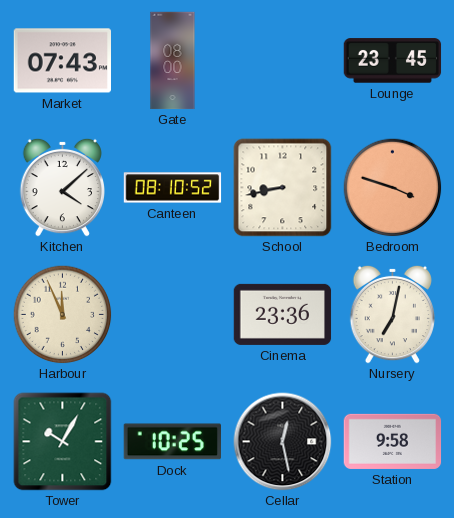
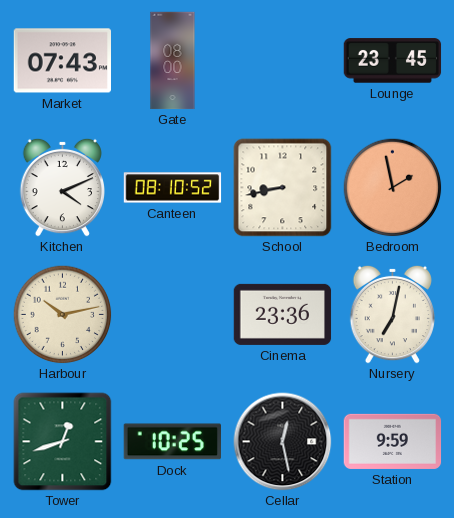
Kitchen: 4:08 -> 4:11 (62, 187)
Bedroom: 3:48 -> 1:58 (393, 188)
Harbour: 11:56 -> 10:13 (63, 315)
Tower: 10:05 -> 12:42 (63, 442)
Station: 9:58 -> 9:59 (393, 441)
